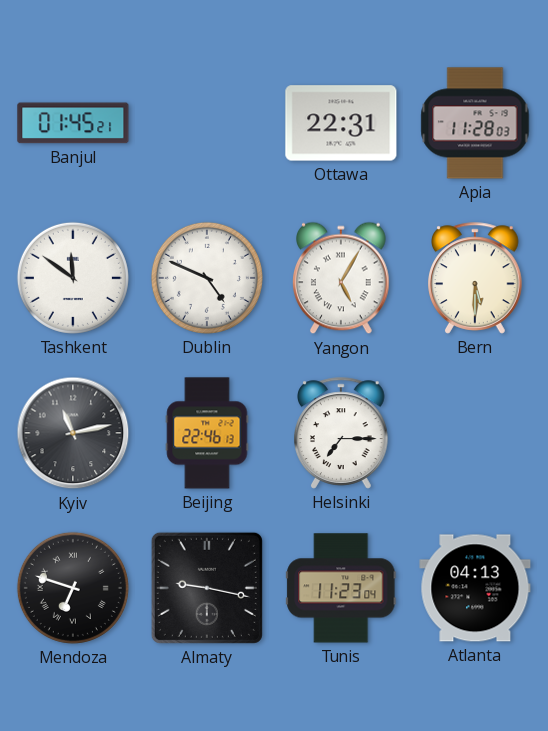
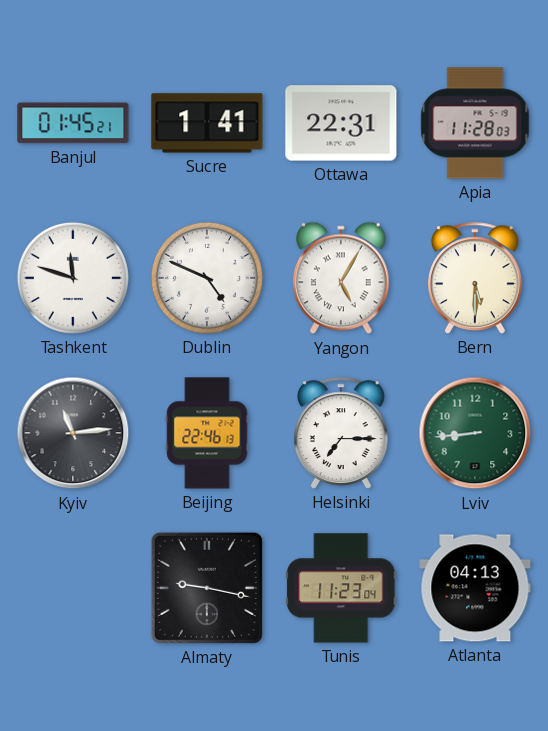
Sucre: none -> 1:41 (207, 123)
Tashkent: 11:51 -> 11:48 (73, 278)
Kyiv: 11:13 -> 11:14 (73, 433)
Lviv: none -> 8:44 (475, 433)
Mendoza: 6:48 -> none (73, 588)
